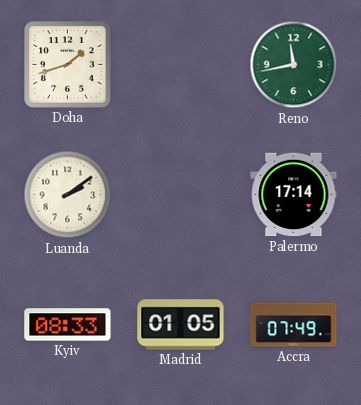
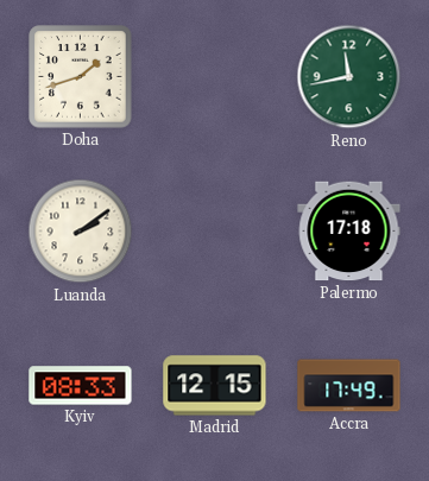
Palermo: 17:14 -> 17:18 (349, 232)
Madrid: 01:05 -> 12:15 (215, 386)
Accra: 07:49 -> 17:49 (349, 386)
